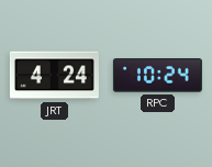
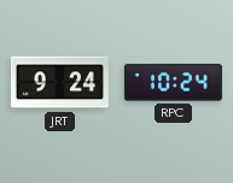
JRT: 4:24 -> 9:24 (59, 83)
